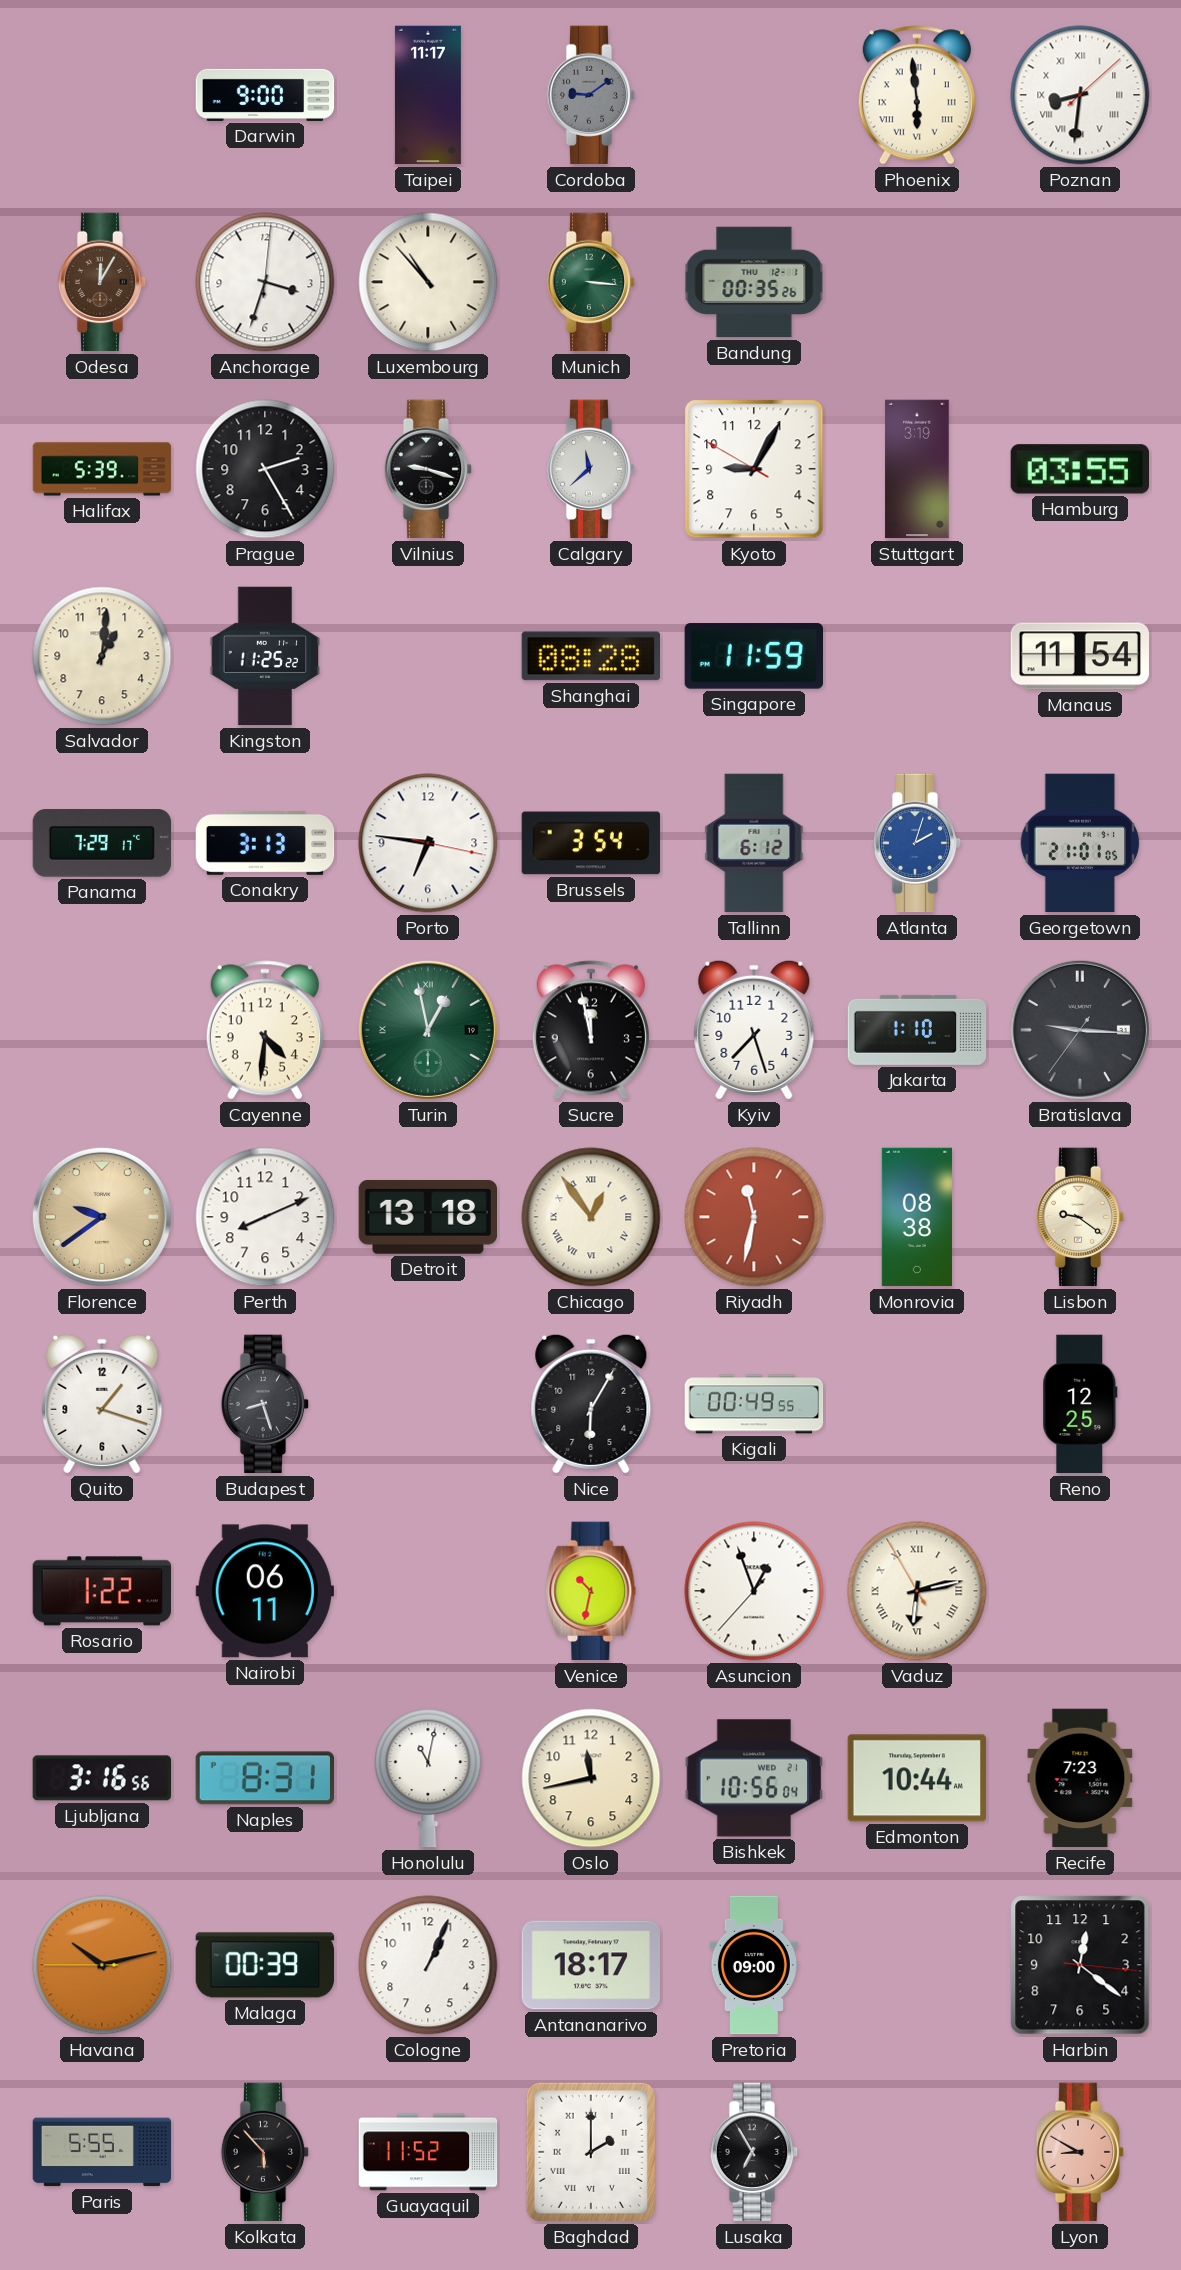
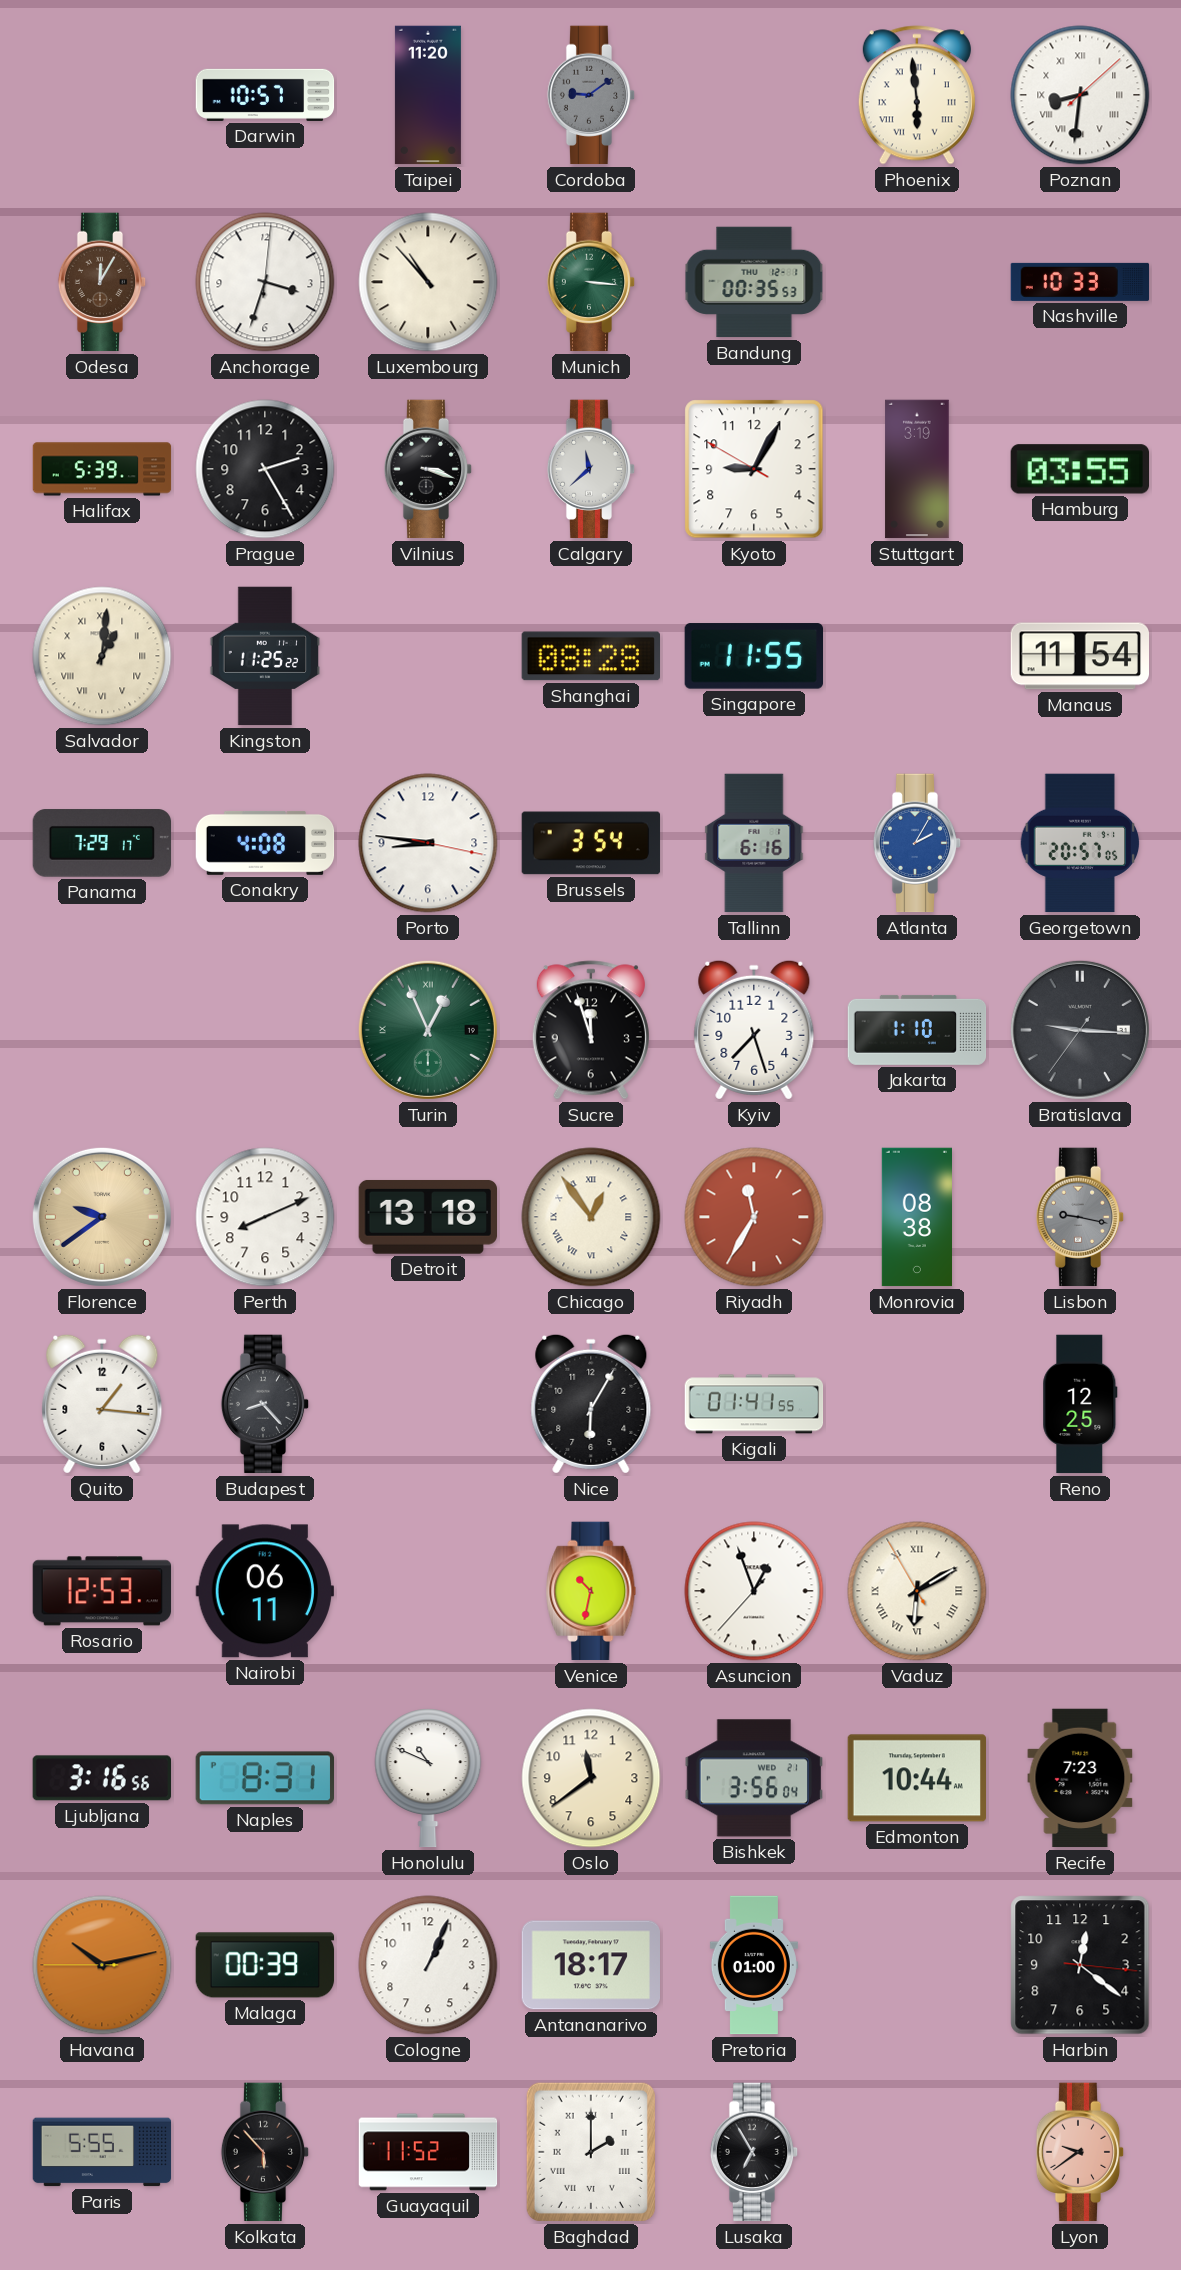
Darwin: 9:00 -> 10:57 (265, 95)
Taipei: 11:17 -> 11:20 (428, 95)
Bandung: 00:35:26 -> 00:35:53 (754, 282)
Nashville: none -> 10:33 (1080, 282)
Vilnius: 9:18 -> 3:18 (428, 469)
Salvador numerals: Arabic -> Roman (102, 656)
Singapore: 11:59 -> 11:55 (753, 656)
Conakry: 3:13 -> 4:08 (265, 843)
Porto: 6:46 -> 8:46 (428, 843)
Tallinn: 6:12 -> 6:16 (754, 843)
Atlanta: 2:03 -> 2:05 (917, 843)
Georgetown: 21:01 -> 20:57 (1080, 843)
Cayenne: 4:31 -> none (265, 1030)
Turin: 12:58 -> 12:56 (428, 1030)
Sucre: 11:58 -> 11:57 (591, 1030)
Riyadh: 11:32 -> 11:35 (754, 1217)
Lisbon: 9:21 -> 9:17 (1080, 1217)
Lisbon dial: cream -> grey (1080, 1217)
Quito: 1:18 -> 1:16 (102, 1404)
Budapest: 8:27 -> 8:23 (265, 1404)
Kigali: 00:49 -> 01:41 (754, 1404)
Rosario: 1:22 -> 12:53 (102, 1591)
Vaduz: 6:12 -> 6:09 (917, 1591)
Honolulu: 11:02 -> 10:49 (428, 1778)
Oslo: 11:43 -> 11:39 (591, 1778)
Bishkek: 10:56 -> 3:56 (754, 1778)
Pretoria: 09:00 -> 01:00 (754, 1965)
Lyon: 8:50 -> 9:39 (1080, 2152)
